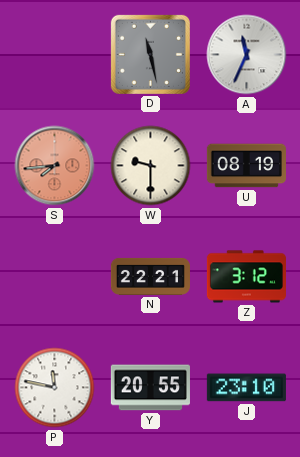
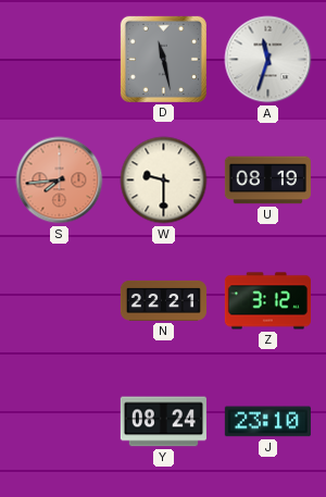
A: 11:34 -> 11:33 (268, 60)
P: 11:47 -> none (55, 388)
Y: 20:55 -> 08:24 (163, 422)
